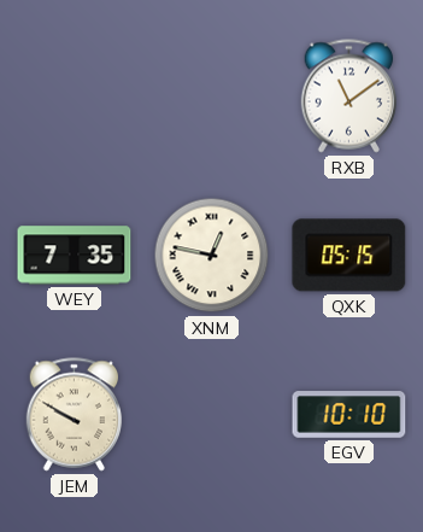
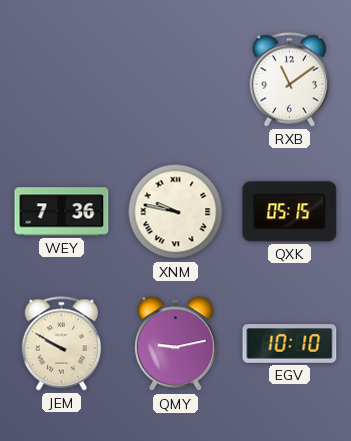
WEY: 7:35 -> 7:36 (62, 212)
XNM: 12:47 -> 9:47 (176, 212)
QMY: none -> 9:13 (175, 344)
